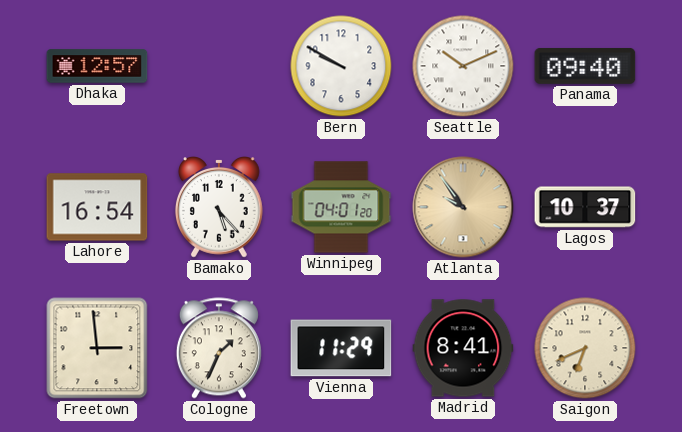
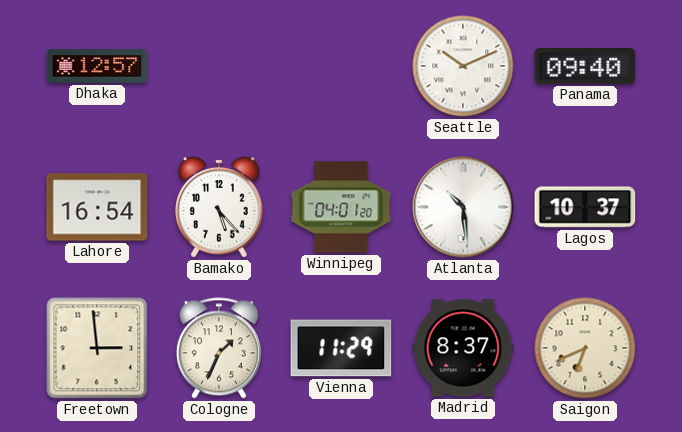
Bern: 9:50 -> none (341, 66)
Atlanta: 9:54 -> 10:29 (463, 207)
Atlanta dial: champagne -> white (463, 207)
Madrid: 8:41 -> 8:37 (463, 348)
